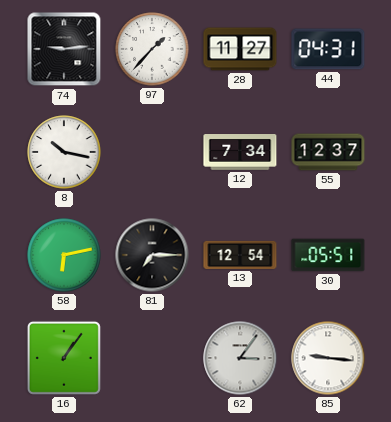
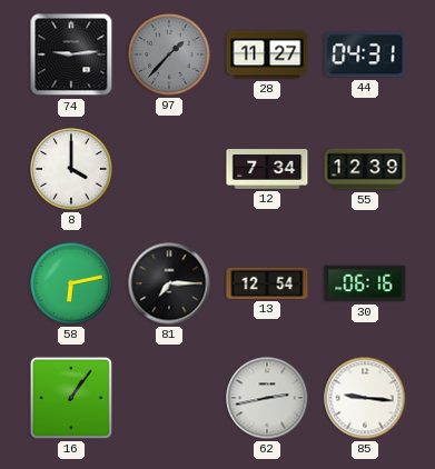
97 dial: white -> grey (169, 54)
8: 10:17 -> 4:00 (71, 169)
55: 12:37 -> 12:39 (365, 169)
30: 05:51 -> 06:16 (365, 283)
62: 3:06 -> 2:43 (267, 398)
